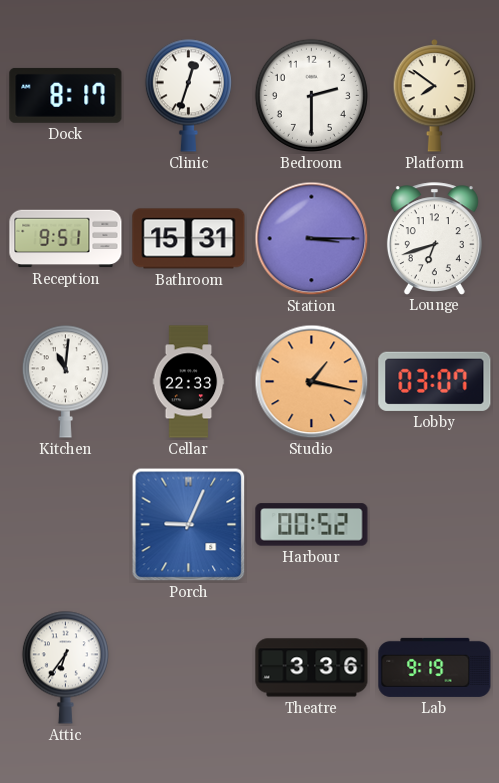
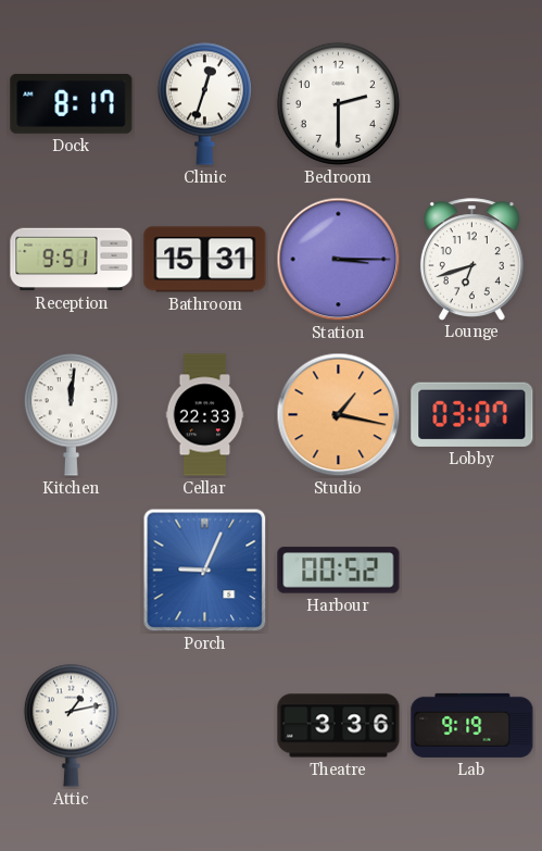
Platform: 7:51 -> none (435, 95)
Kitchen: 11:01 -> 12:01 (71, 414)
Attic: 6:36 -> 1:13 (71, 725)
